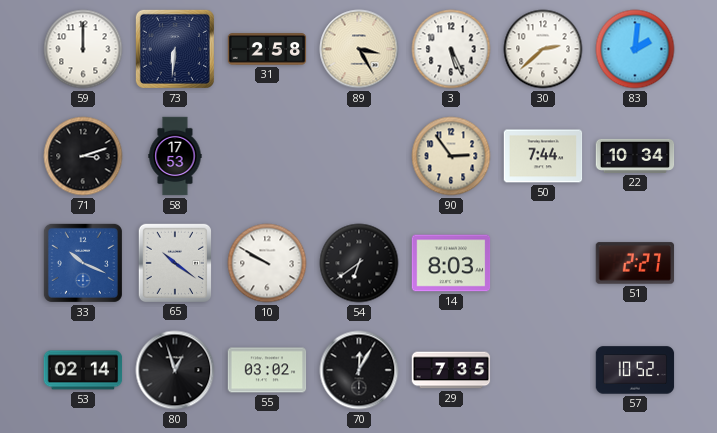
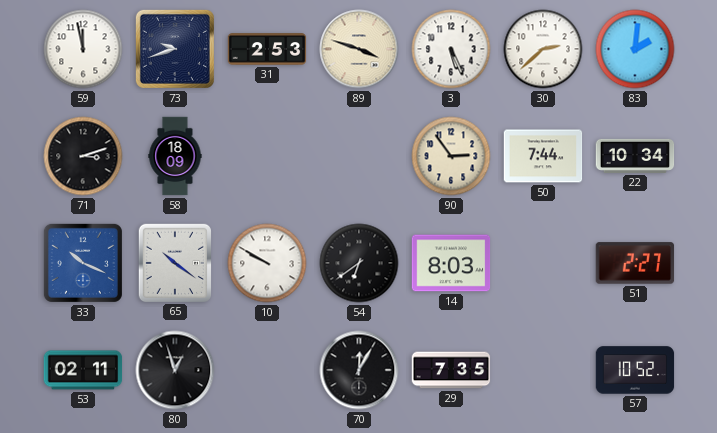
59: 12:00 -> 11:58 (83, 49)
73: 6:31 -> 9:42 (175, 49)
31: 2:58 -> 2:53 (267, 49)
89: 3:25 -> 3:48 (359, 49)
58: 17:53 -> 18:09 (175, 156)
53: 02:14 -> 02:11 (83, 370)
55: 03:02 -> none (267, 370)
